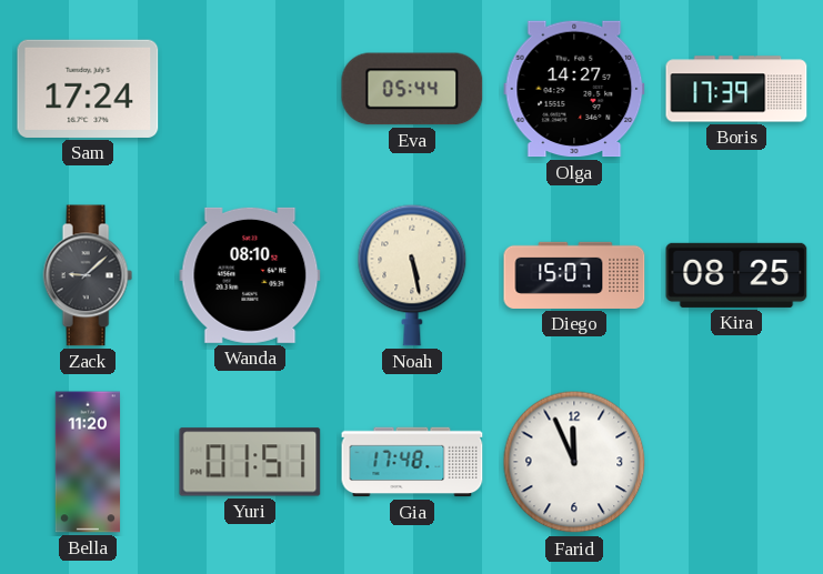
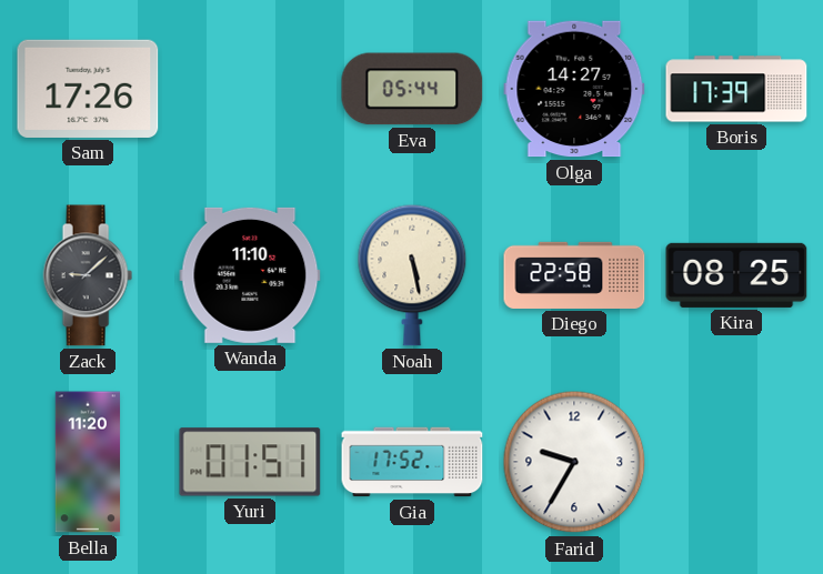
Sam: 17:24 -> 17:26 (88, 89)
Wanda: 08:10 -> 11:10 (250, 275)
Diego: 15:07 -> 22:58 (574, 275)
Gia: 17:48 -> 17:52 (412, 462)
Farid: 11:56 -> 9:35 (574, 462)
